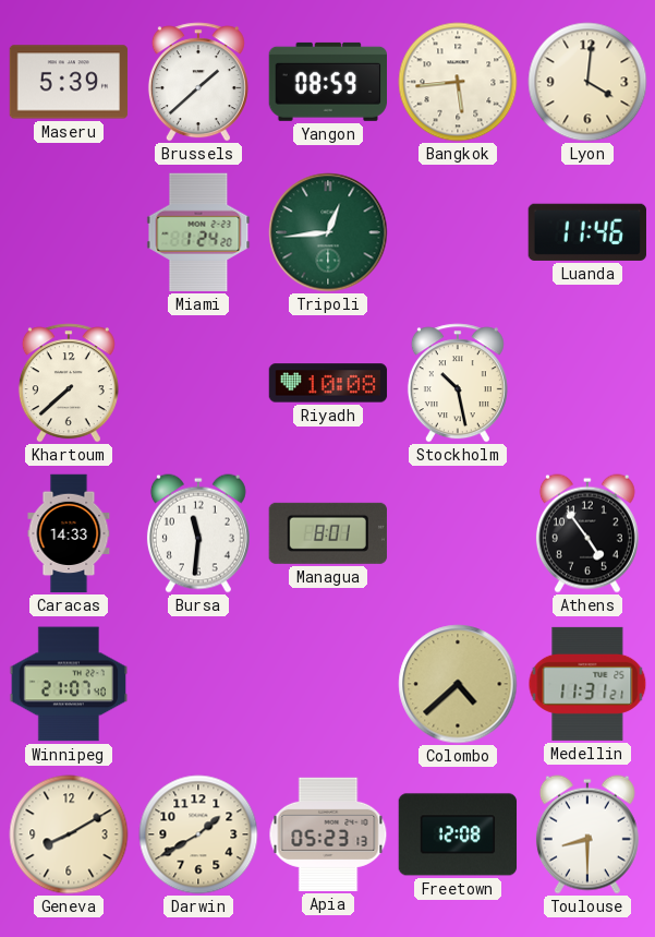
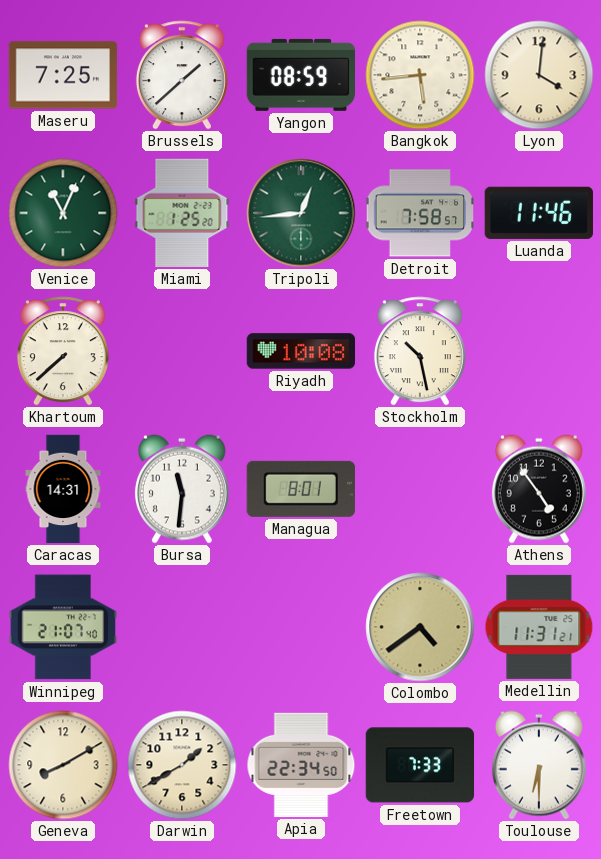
Maseru: 5:39 -> 7:25 (63, 75)
Venice: none -> 11:04 (63, 213)
Miami: 1:24 -> 1:25 (182, 213)
Detroit: none -> 7:58 (419, 213)
Caracas: 14:33 -> 14:31 (63, 489)
Colombo: 4:38 -> 4:39 (420, 627)
Apia: 05:23 -> 22:34 (301, 765)
Freetown: 12:08 -> 7:33 (420, 765)
Toulouse: 8:30 -> 6:30 (539, 765)
